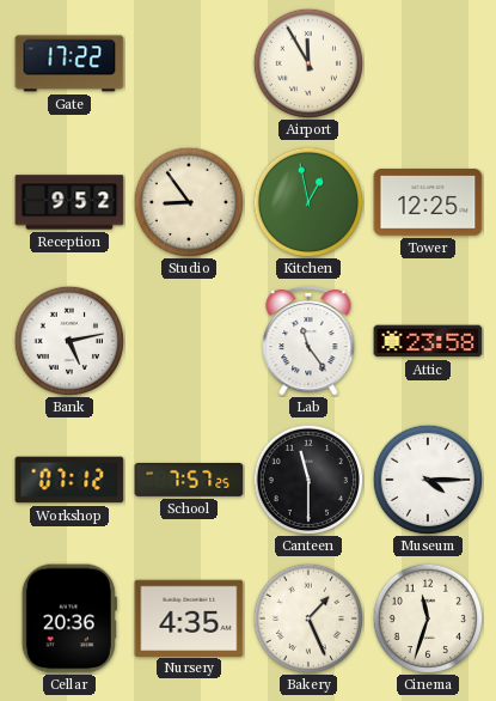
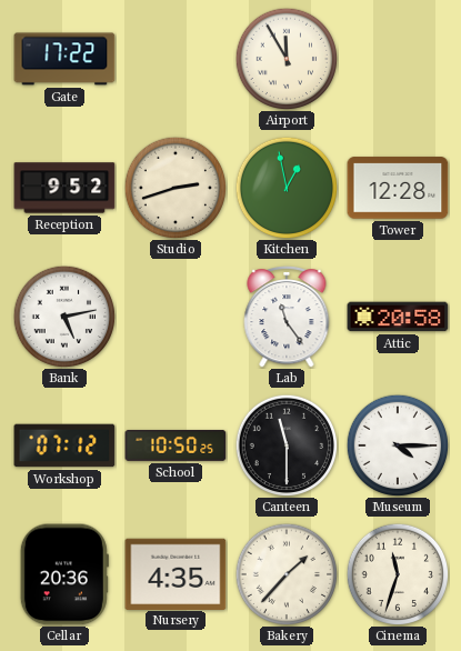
Studio: 8:54 -> 2:42 (176, 188)
Tower: 12:25 -> 12:28 (398, 188)
Attic: 23:58 -> 20:58 (398, 317)
School: 7:57 -> 10:50 (176, 445)
Bakery: 1:26 -> 1:37 (287, 574)
